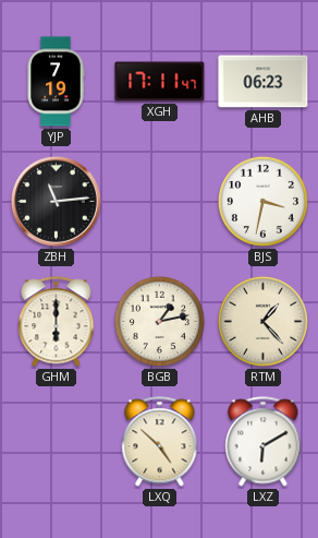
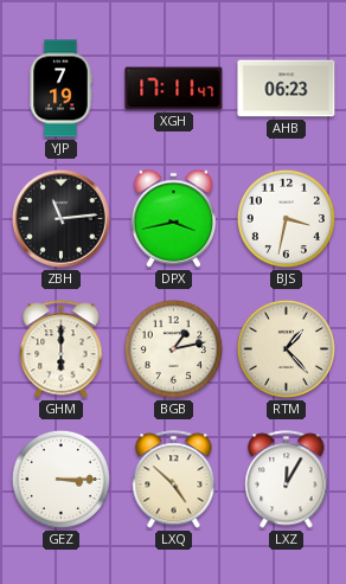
DPX: none -> 3:43 (173, 218)
GEZ: none -> 3:15 (60, 479)
LXZ: 6:10 -> 12:05 (287, 480)
